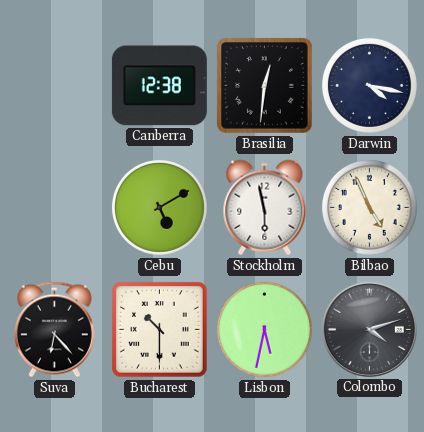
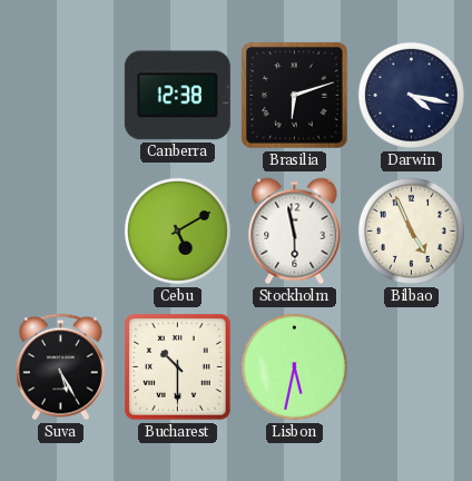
Brasilia: 12:31 -> 6:12 (295, 96)
Suva: 6:23 -> 5:25 (60, 367)
Colombo: 4:12 -> none (369, 329)
